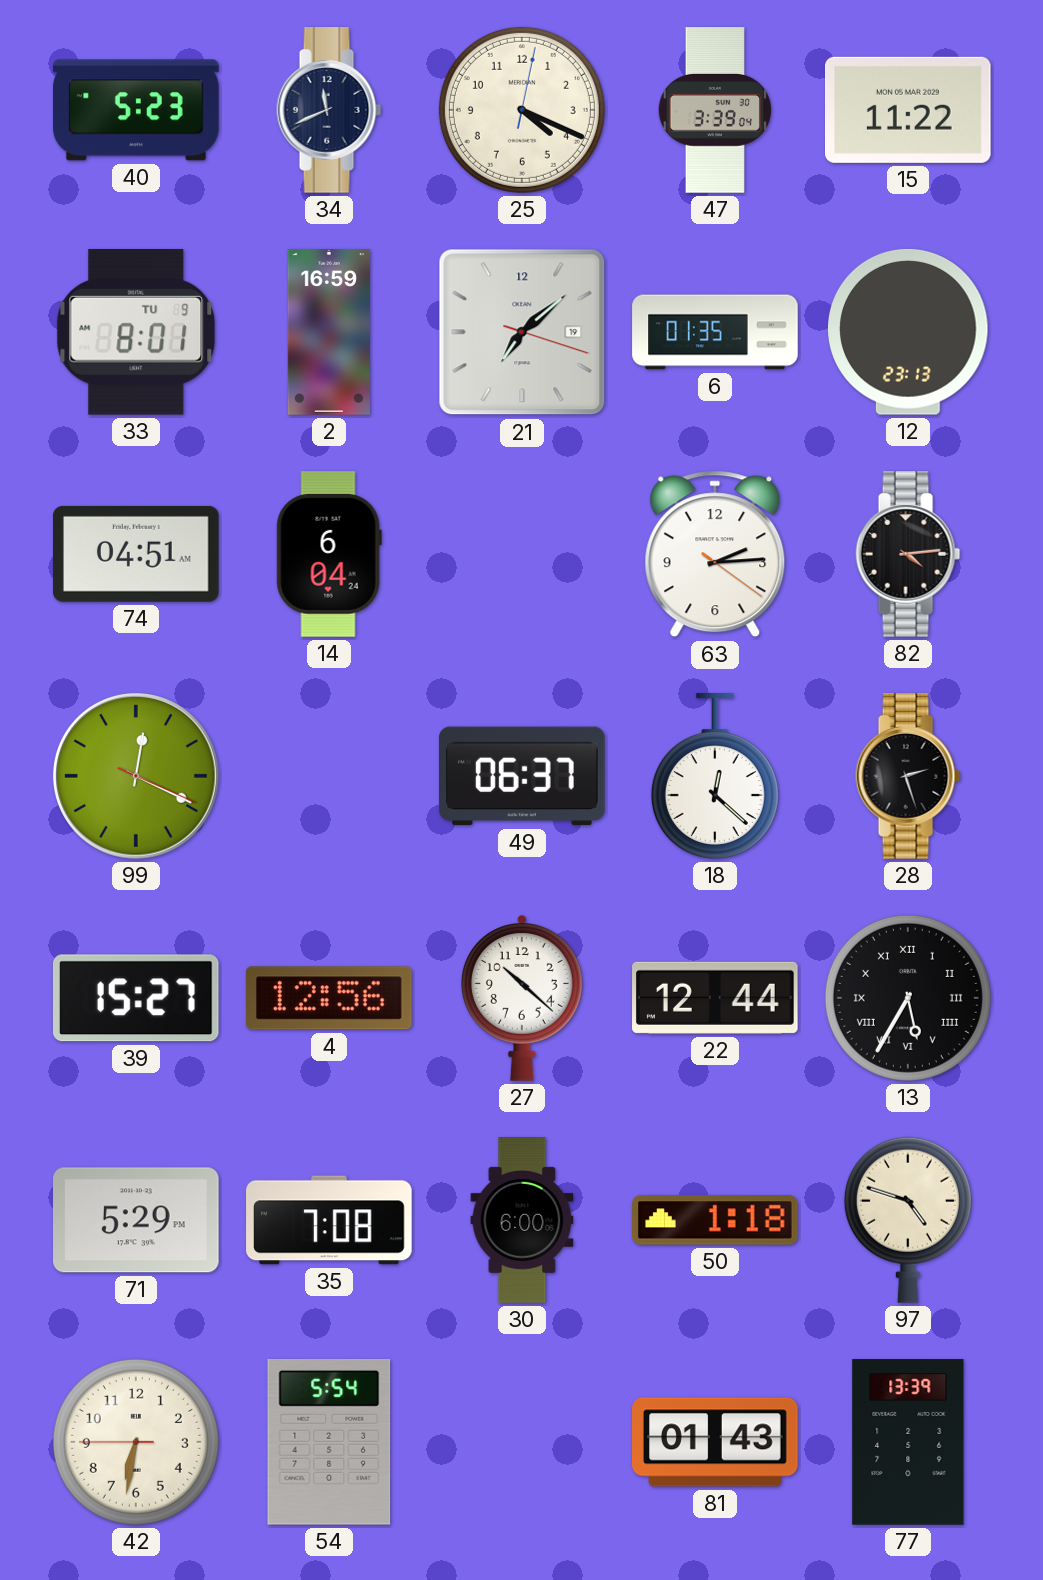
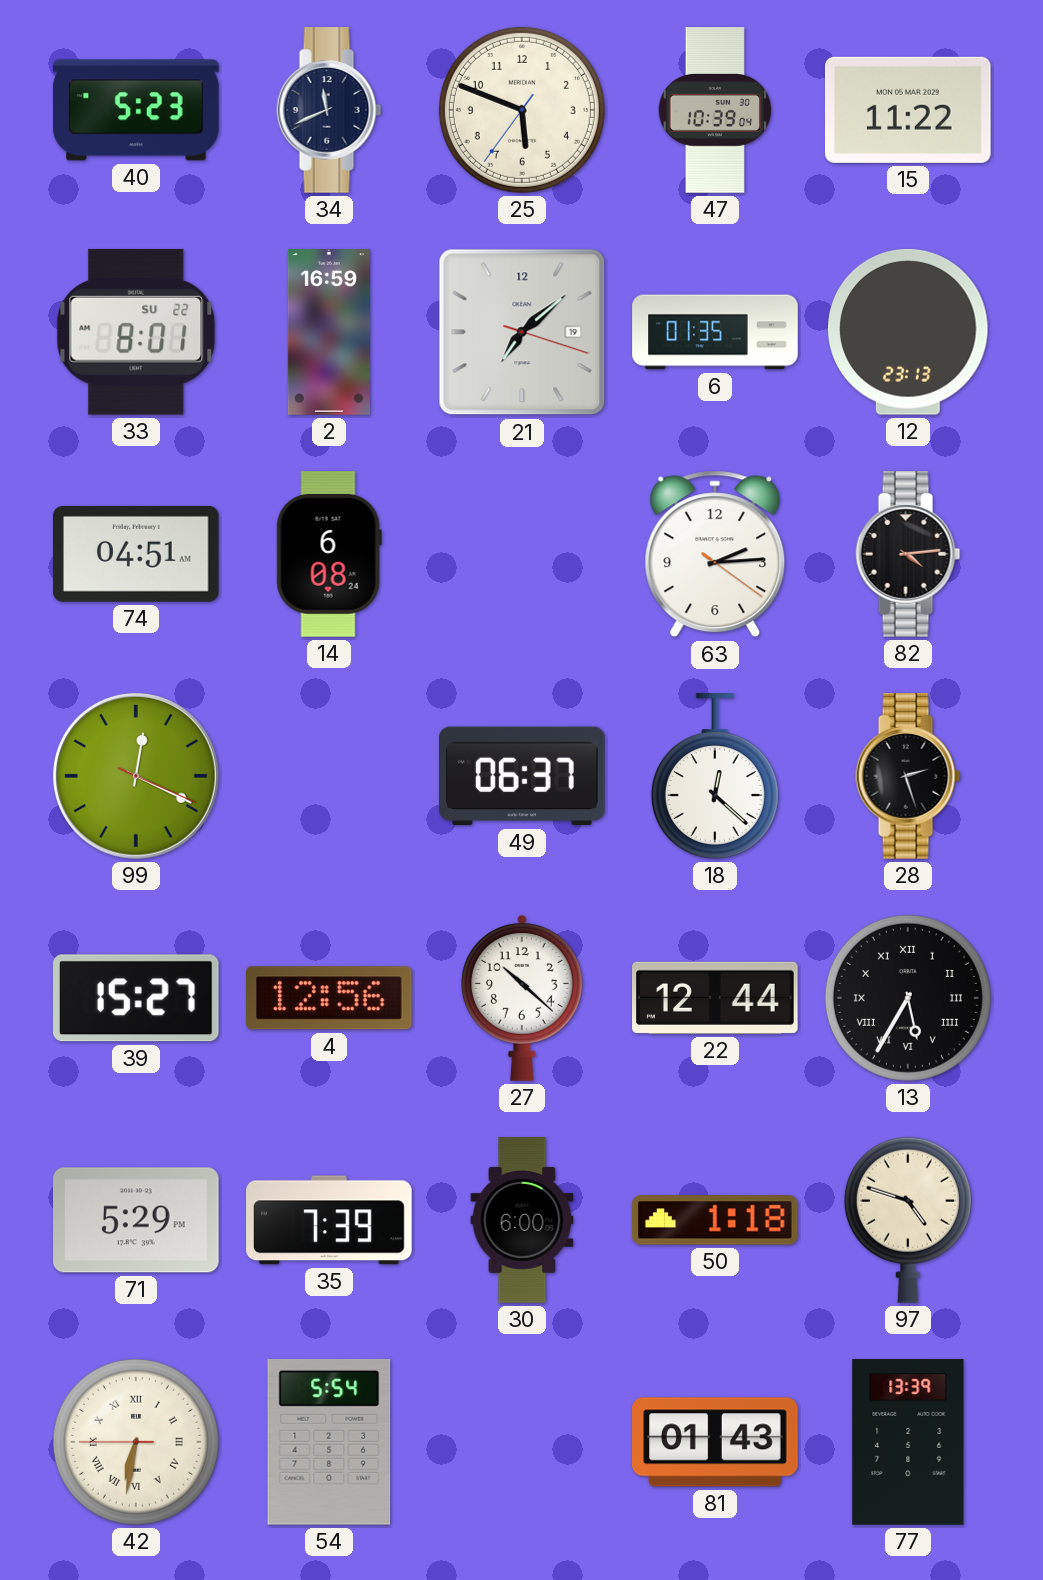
25: 4:19 -> 5:48 (522, 110)
47: 3:39 -> 10:39 (715, 110)
33 date: TU 9 -> SU 22 (136, 332)
14: 6:04 -> 6:08 (329, 554)
35: 7:08 -> 7:39 (329, 1220)
42 numerals: Arabic -> Roman (136, 1442)
